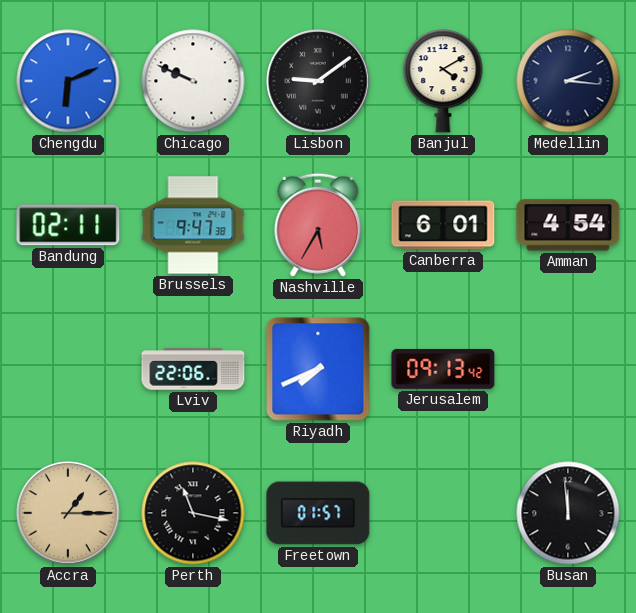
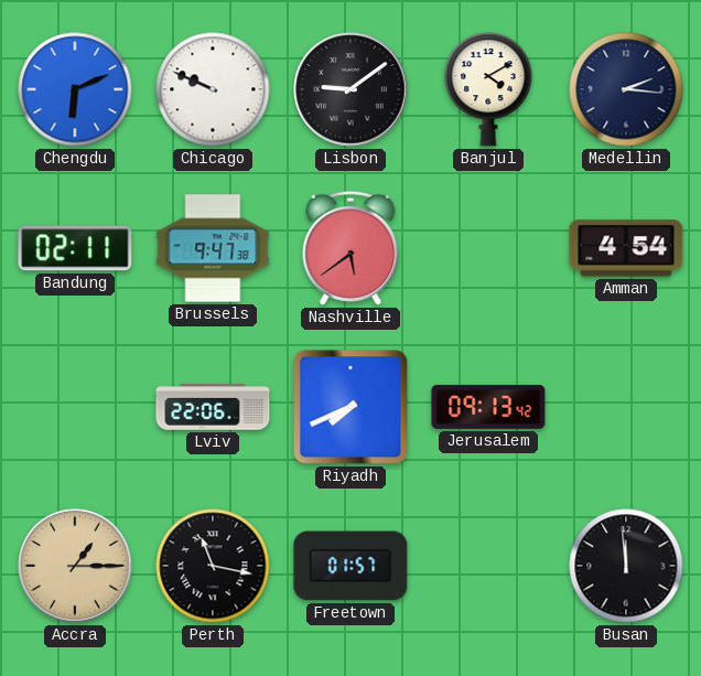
Nashville: 5:35 -> 5:39 (350, 248)
Canberra: 6:01 -> none (443, 225)
